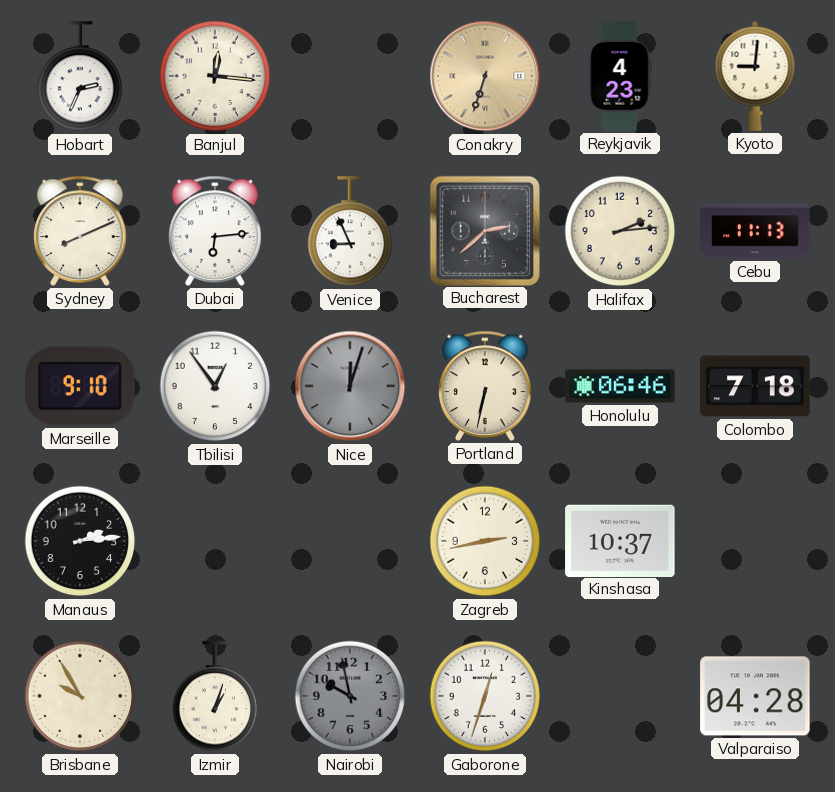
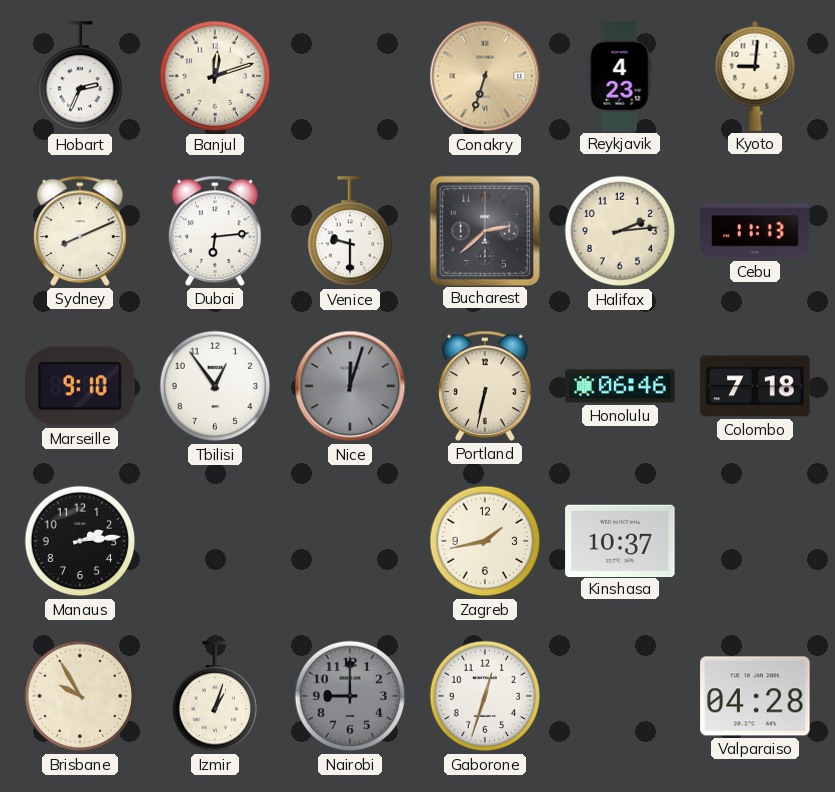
Banjul: 12:16 -> 12:12 (215, 76)
Venice: 8:56 -> 9:30 (350, 232)
Zagreb: 2:43 -> 1:43 (485, 541)
Nairobi: 9:58 -> 9:00 (350, 696)
